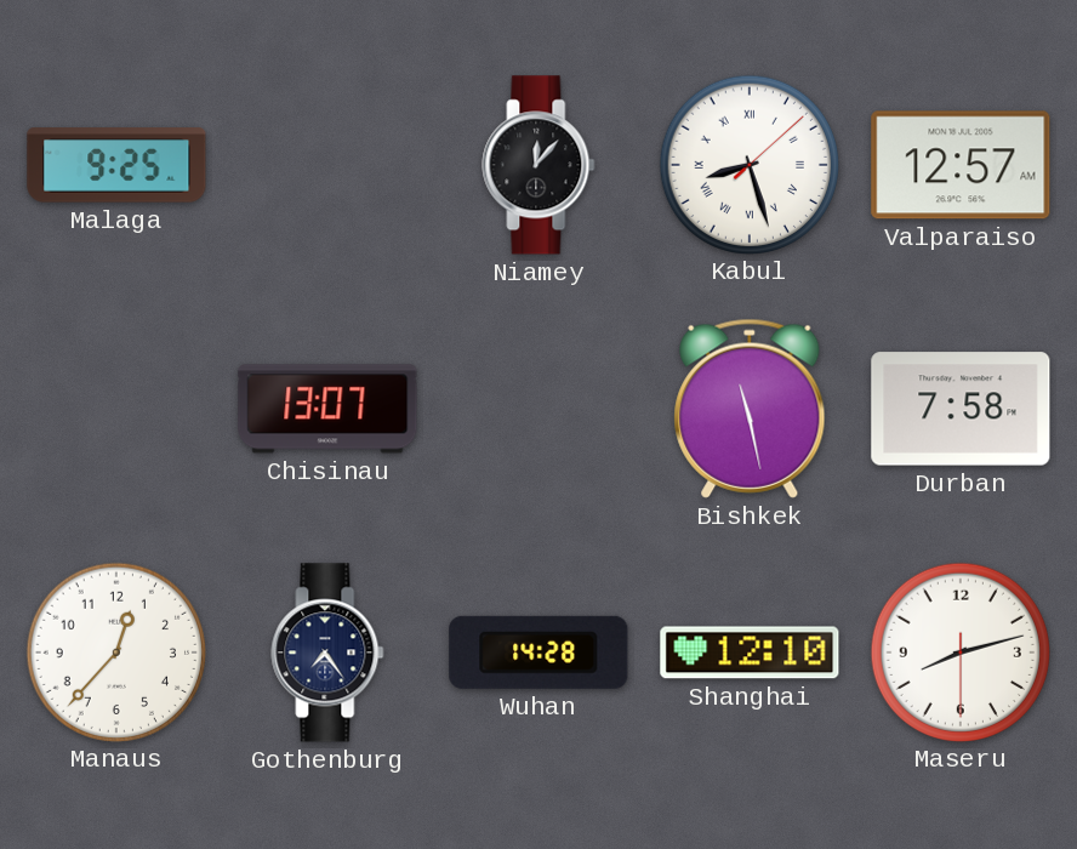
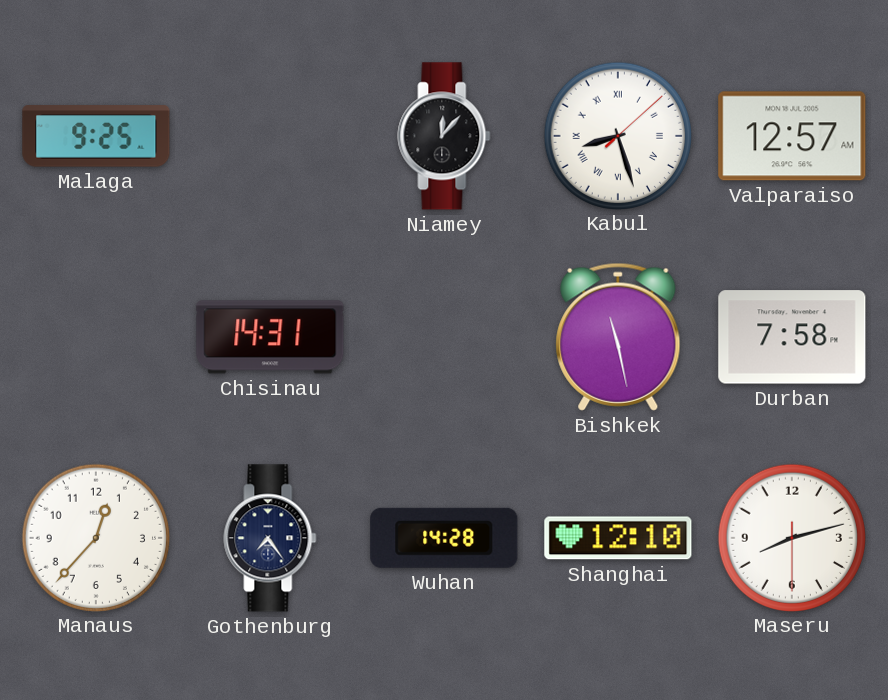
Chisinau: 13:07 -> 14:31 (270, 337)
